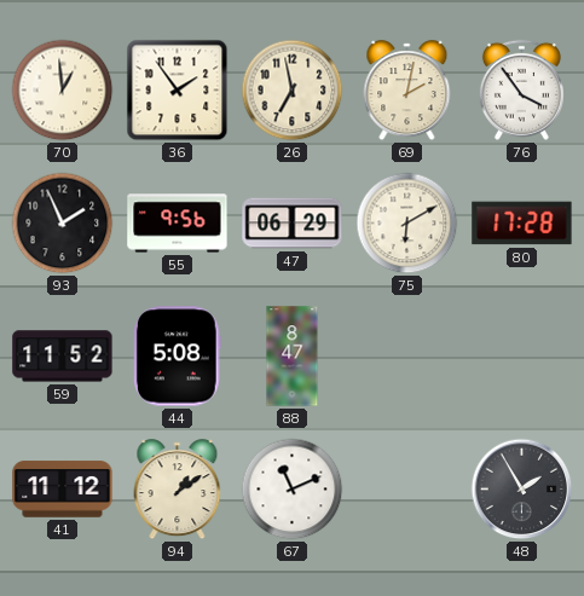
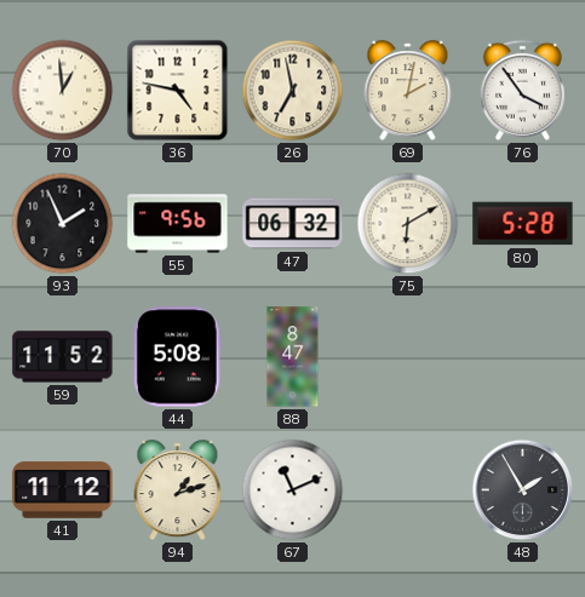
36: 1:54 -> 4:47 (178, 91)
47: 06:29 -> 06:32 (293, 224)
80: 17:28 -> 5:28 (523, 224)
94: 1:09 -> 1:12 (178, 490)
